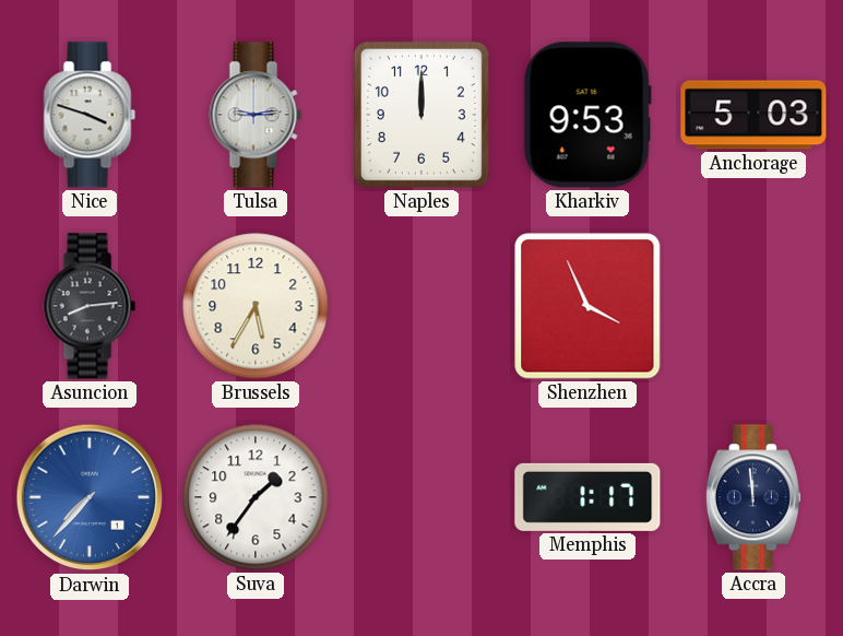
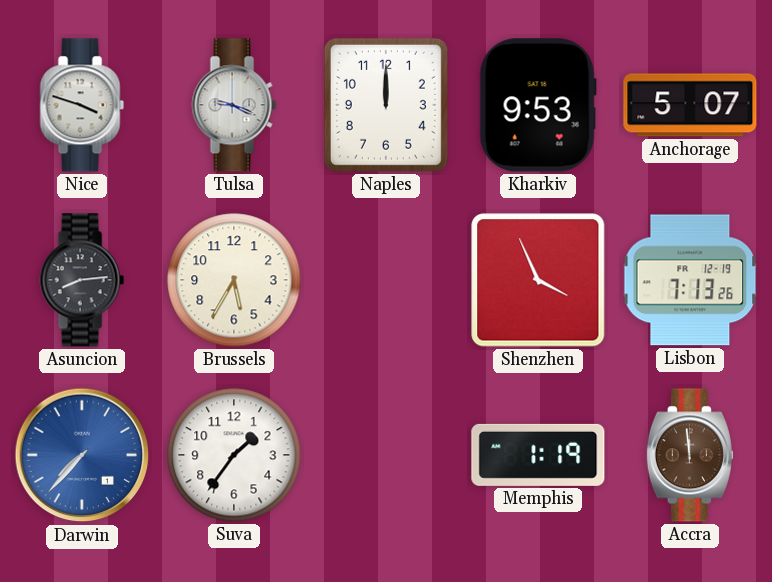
Tulsa: 9:14 -> 9:19 (234, 105)
Anchorage: 5:03 -> 5:07 (690, 105)
Lisbon: none -> 7:13 (690, 280)
Memphis: 1:17 -> 1:19 (538, 455)
Accra dial: navy -> brown (690, 455)
